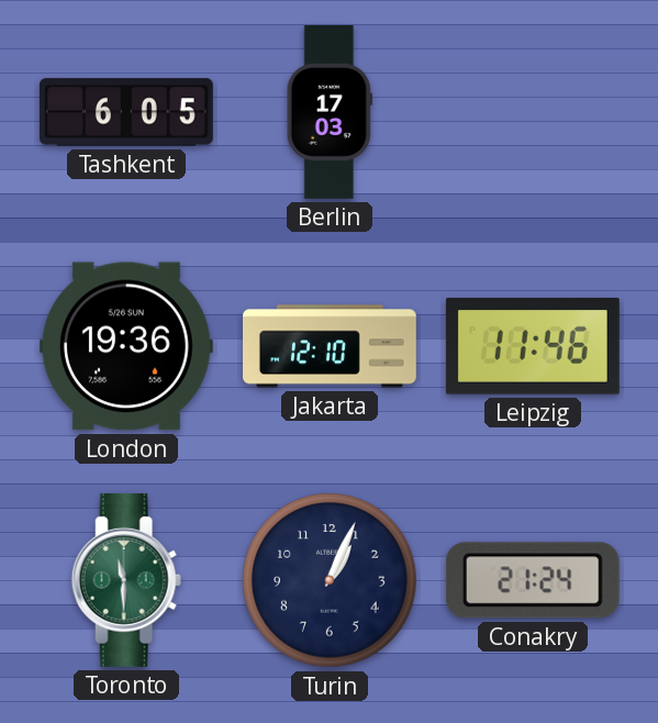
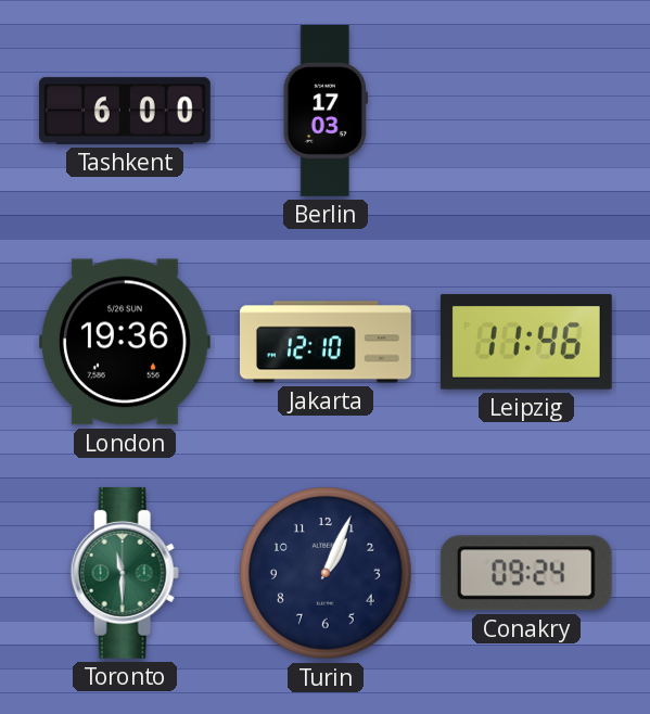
Tashkent: 6:05 -> 6:00 (125, 111)
Conakry: 21:24 -> 09:24 (526, 573)
